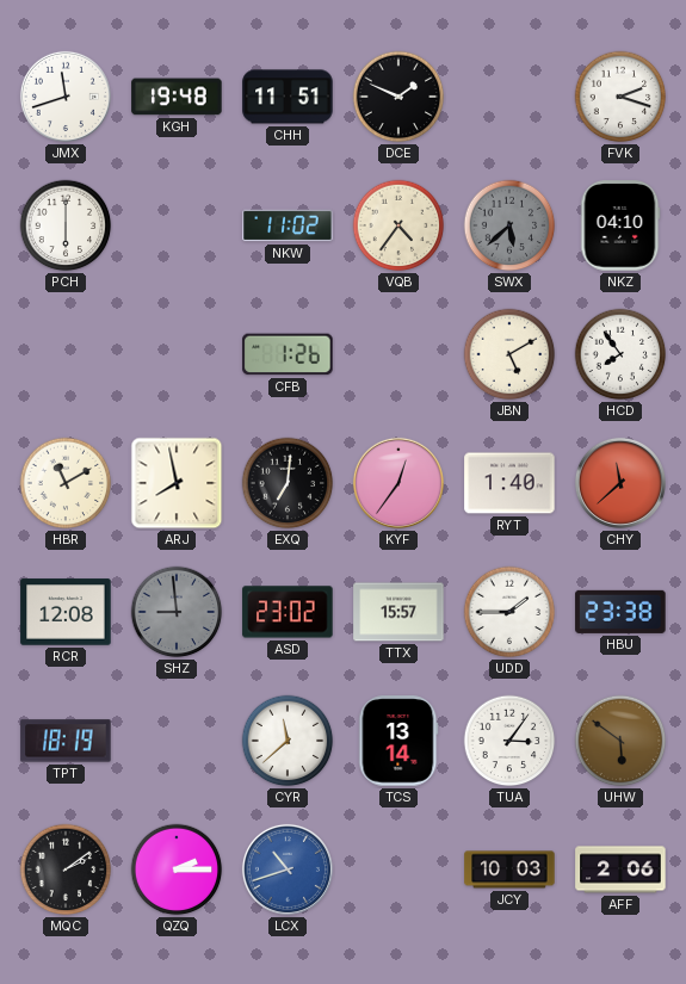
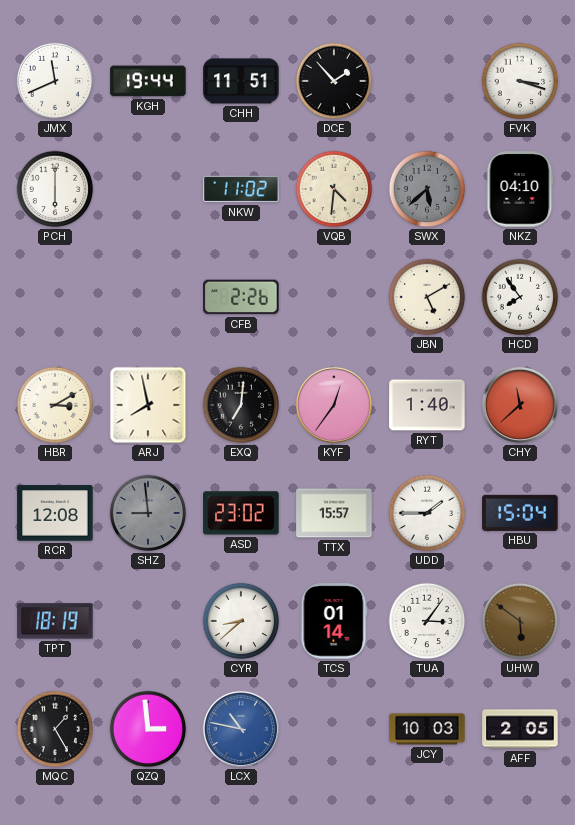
JMX: 11:42 -> 11:41 (55, 81)
KGH: 19:48 -> 19:44 (148, 81)
DCE: 1:49 -> 1:53 (334, 81)
FVK: 2:18 -> 3:18 (520, 81)
VQB: 4:36 -> 4:31 (334, 189)
CFB: 1:26 -> 2:26 (241, 297)
HBR: 11:10 -> 3:10 (55, 405)
HBU: 23:38 -> 15:04 (520, 513)
CYR: 11:38 -> 8:38 (241, 621)
TCS: 13:14 -> 01:14 (334, 621)
MQC: 2:09 -> 1:25 (55, 729)
QZQ: 2:15 -> 2:59 (148, 729)
LCX: 10:42 -> 10:47 (241, 729)
AFF: 2:06 -> 2:05 (520, 729)
